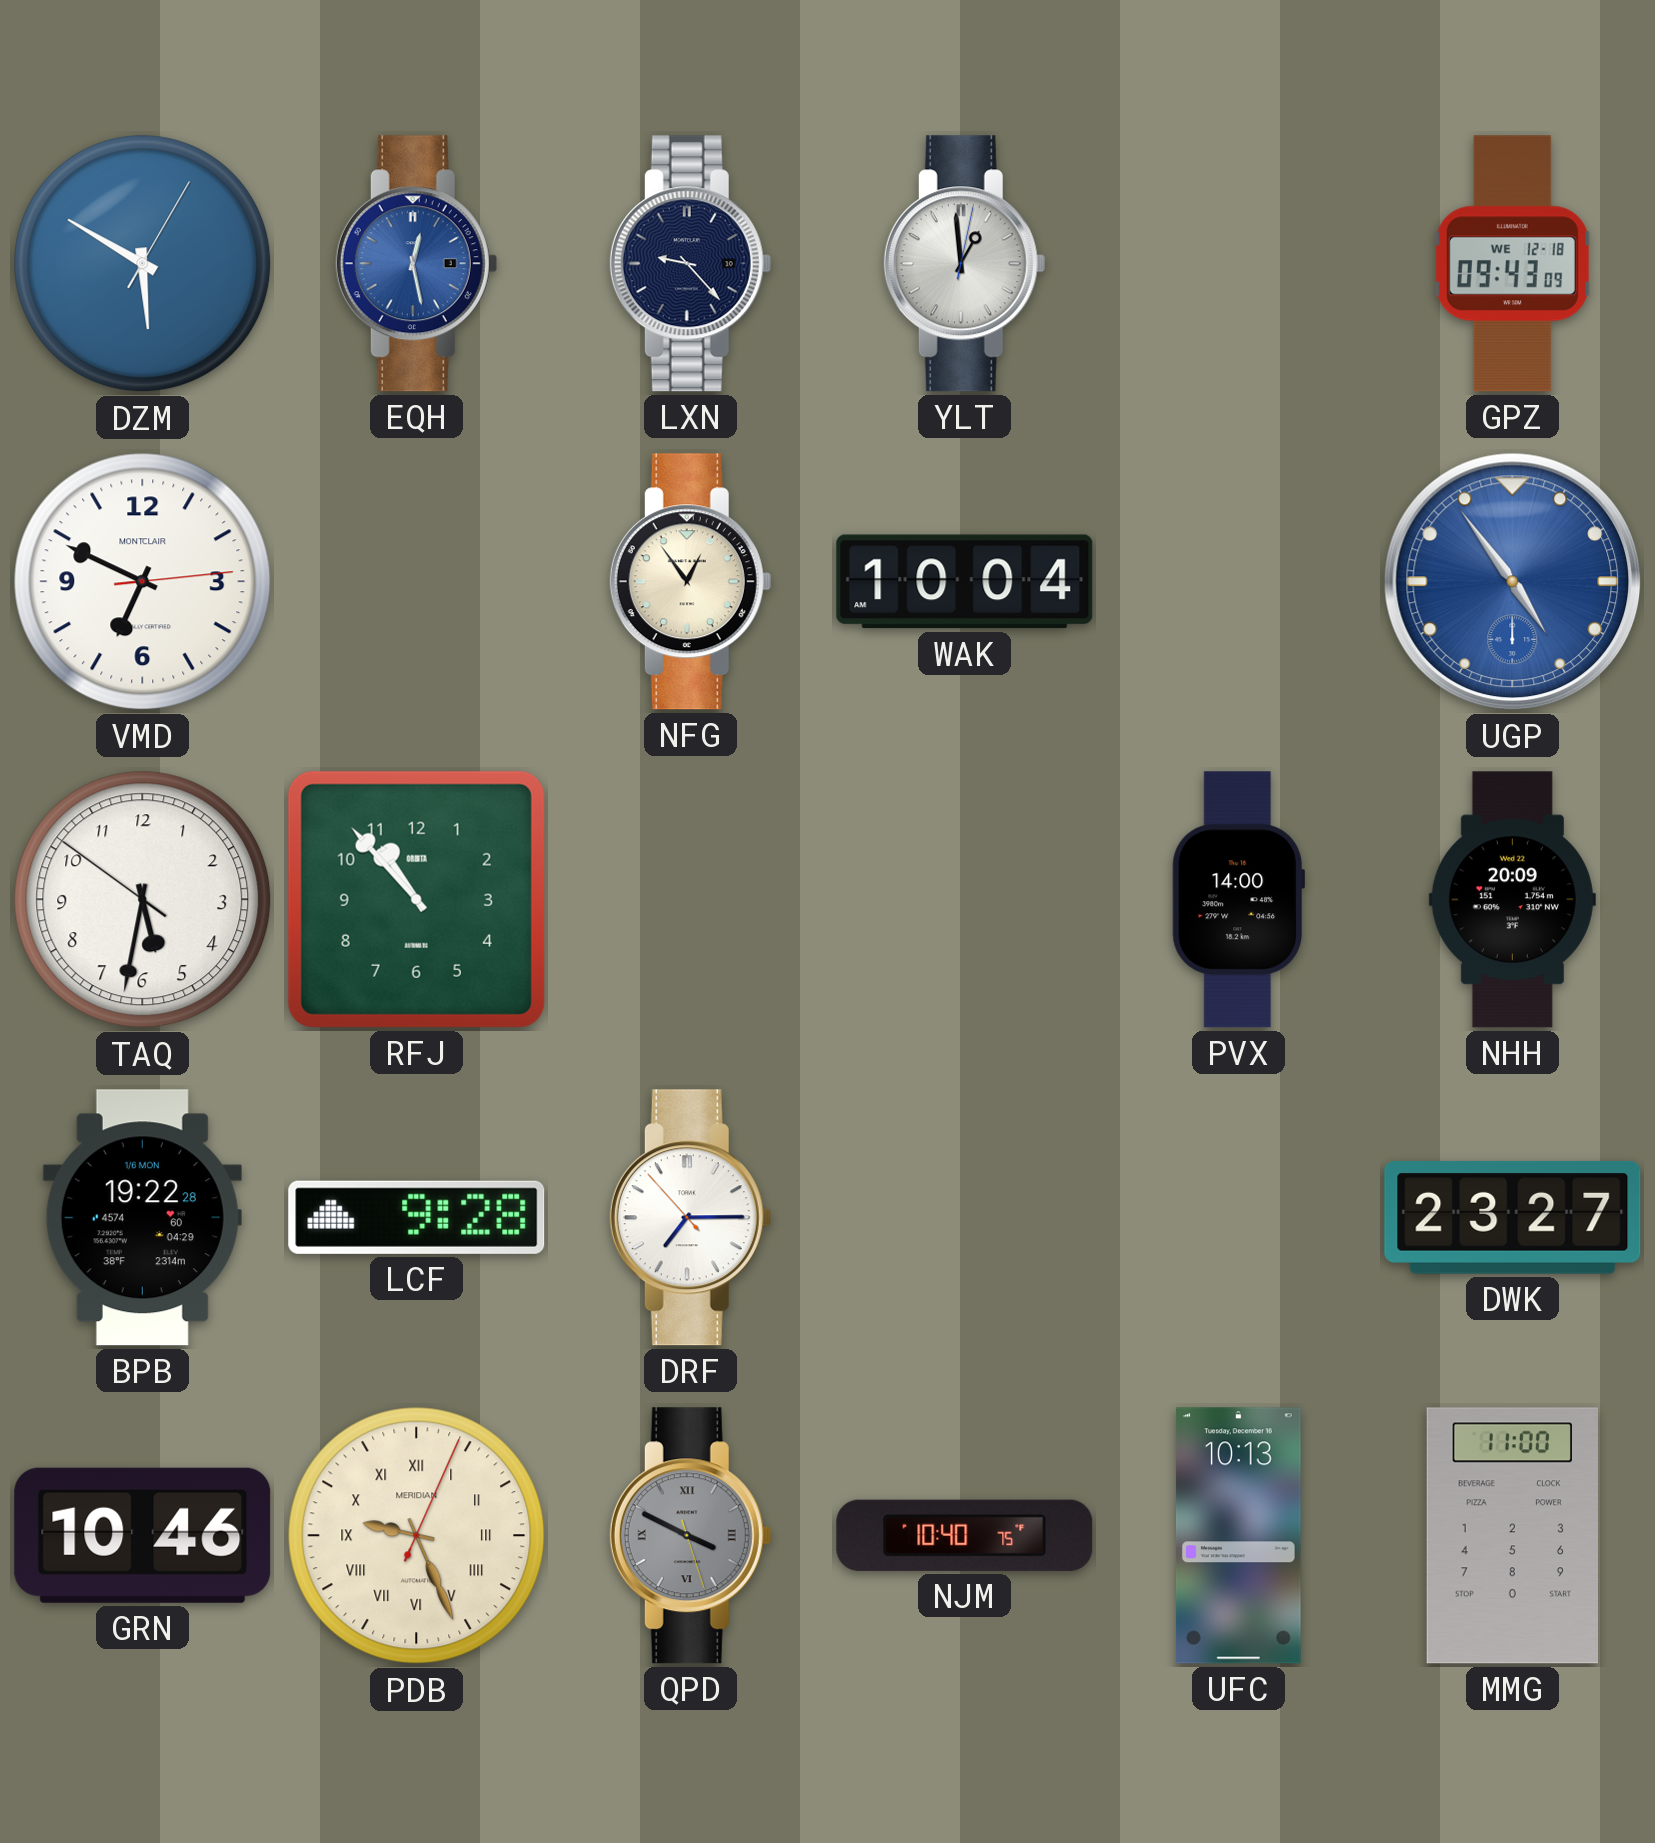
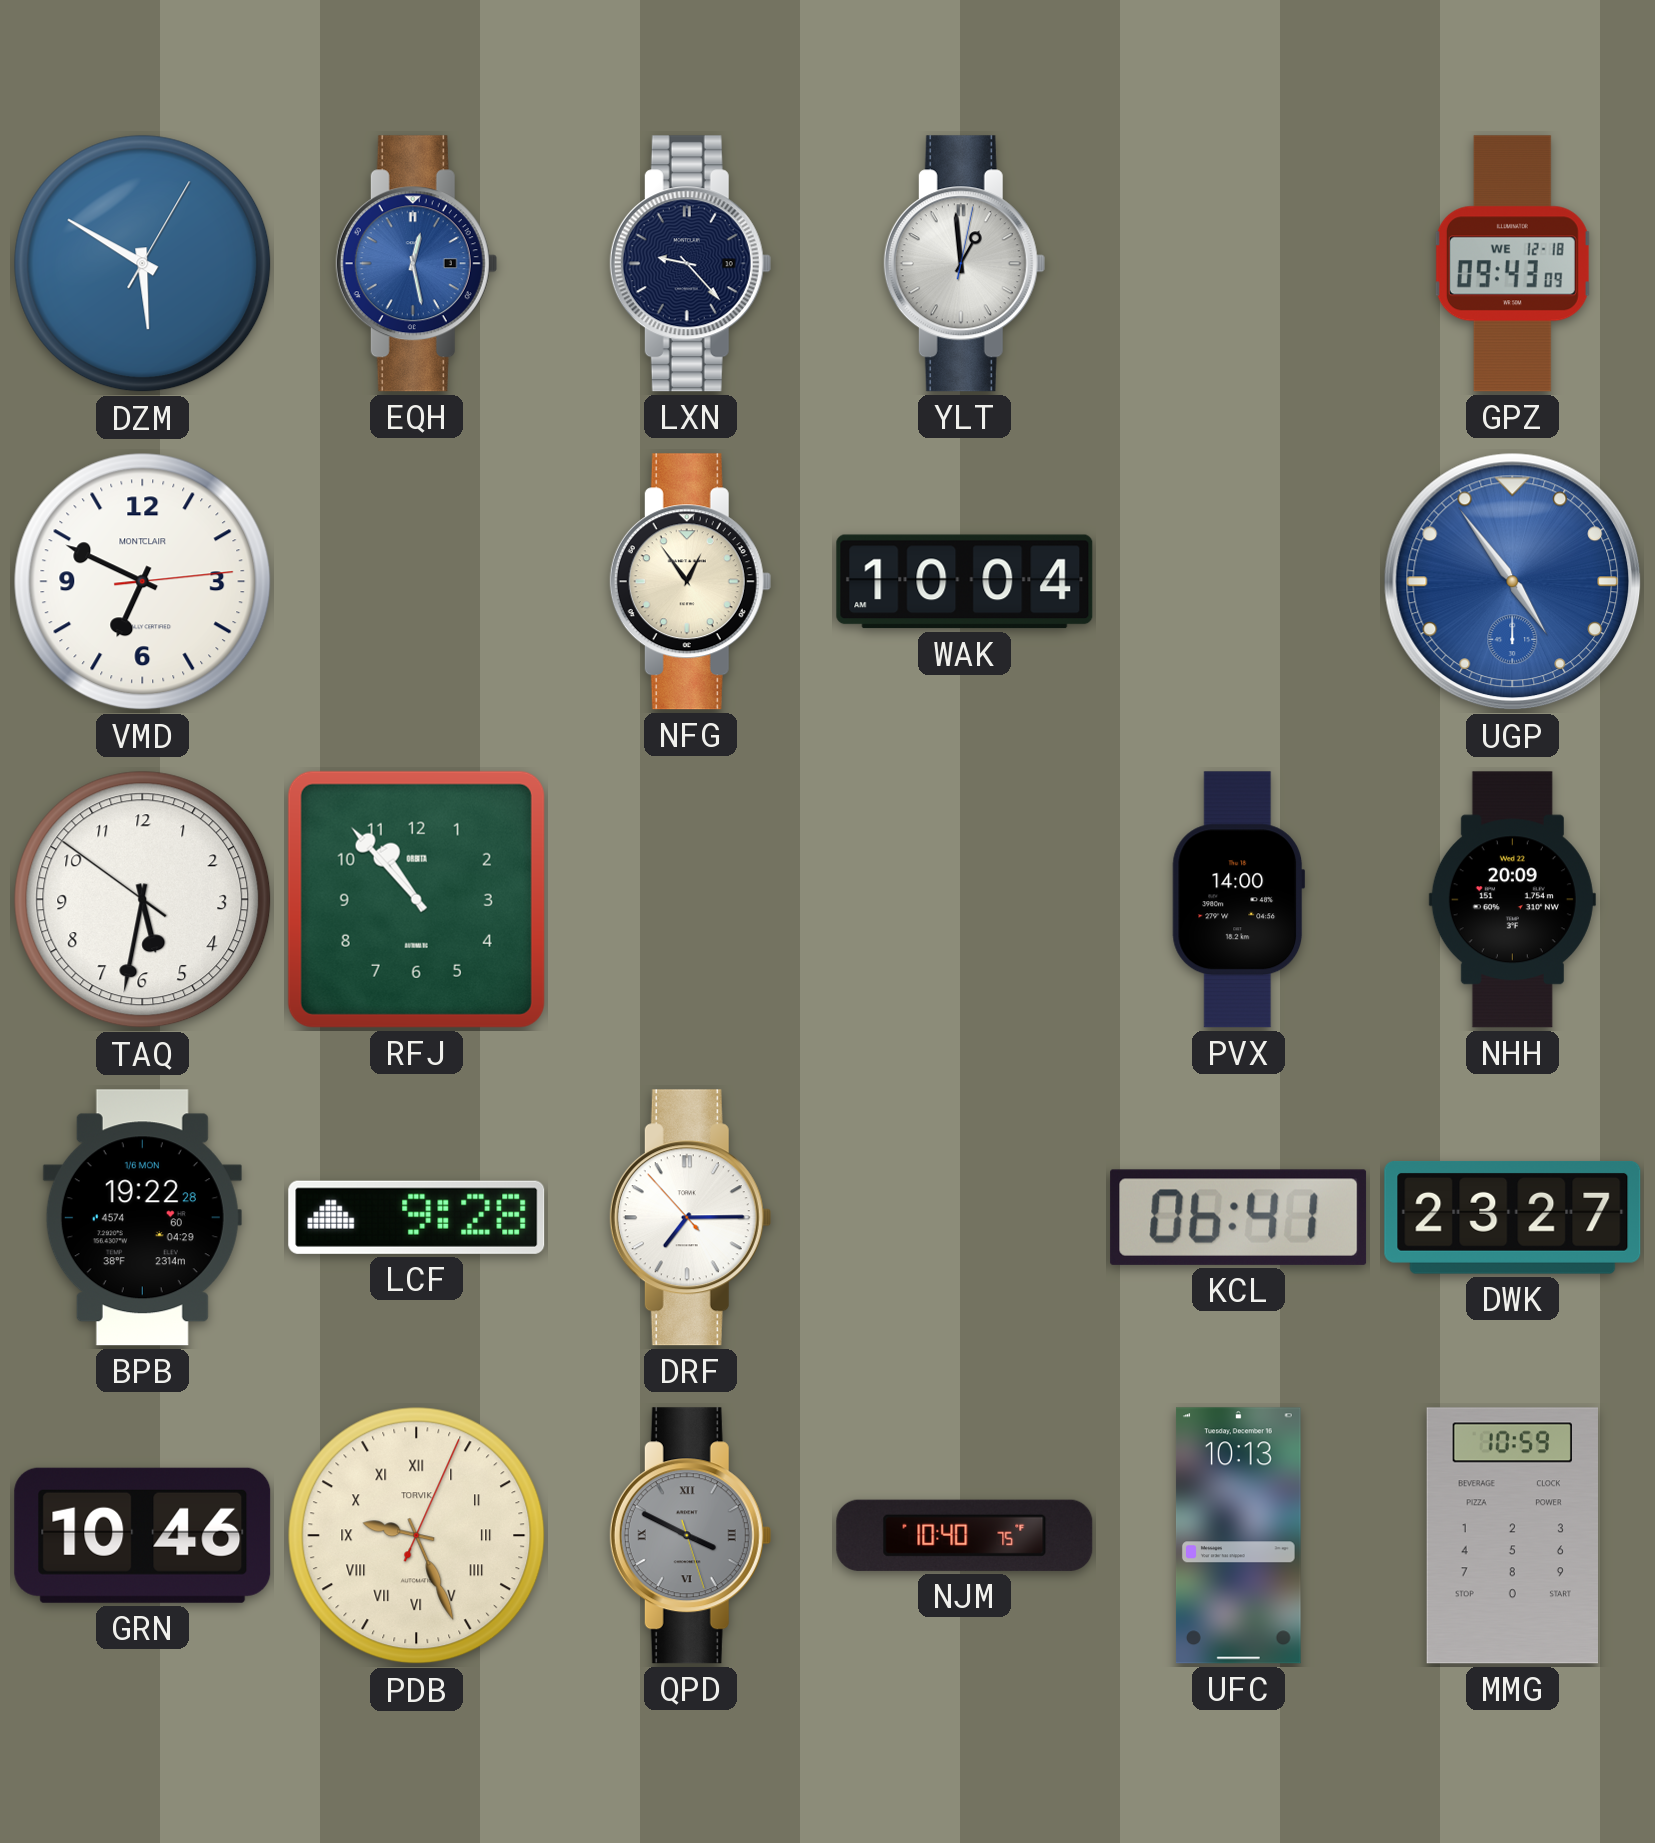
KCL: none -> 06:41 (1239, 1217)
PDB brand: MERIDIAN -> TORVIK (417, 1536)
MMG: 11:00 -> 10:59 (1512, 1536)
